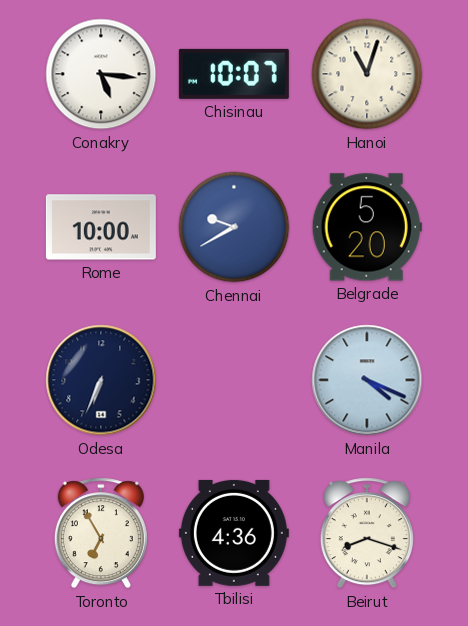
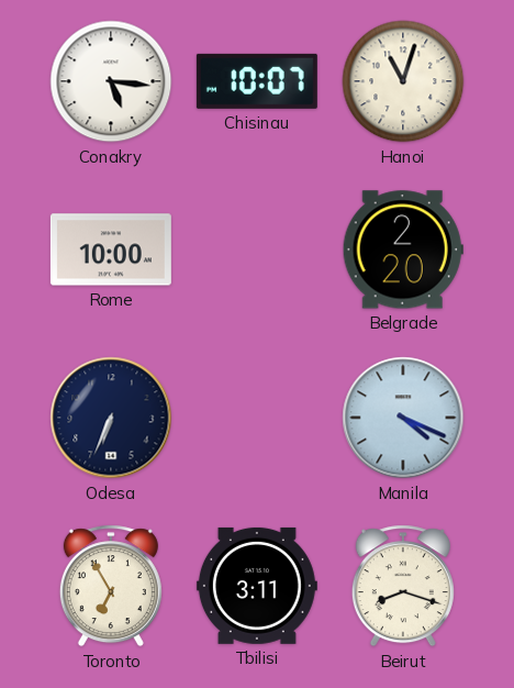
Chennai: 9:40 -> none (234, 227)
Belgrade: 5:20 -> 2:20 (403, 249)
Tbilisi: 4:36 -> 3:11 (257, 586)
